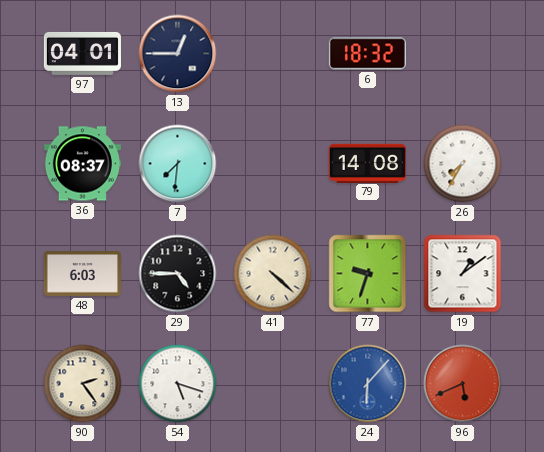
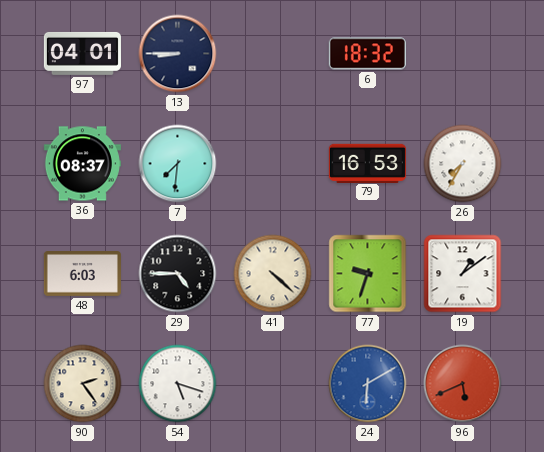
13: 12:45 -> 8:45 (178, 54)
79: 14:08 -> 16:53 (367, 163)
24: 6:07 -> 6:10 (368, 384)
